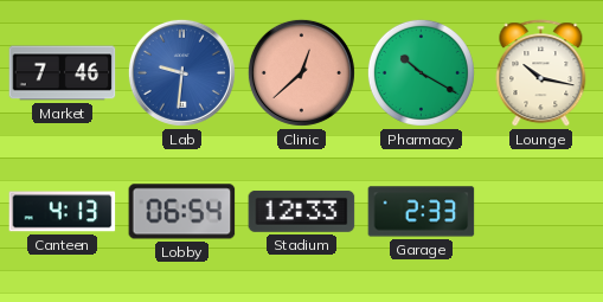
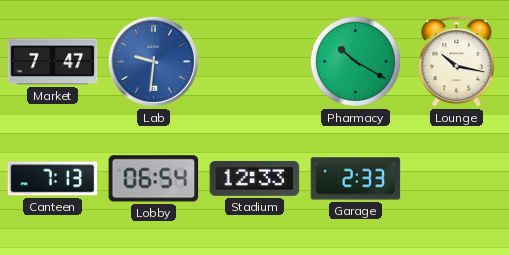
Market: 7:46 -> 7:47 (53, 62)
Clinic: 12:38 -> none (301, 72)
Canteen: 4:13 -> 7:13 (53, 179)
